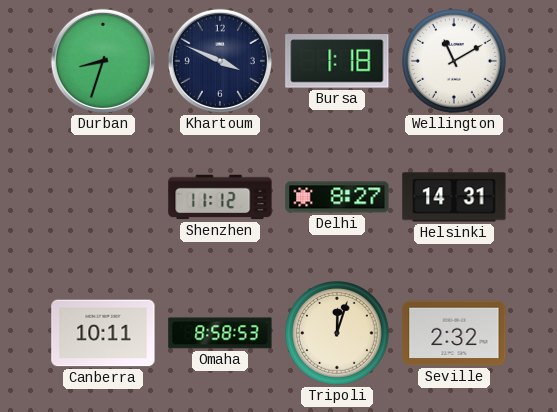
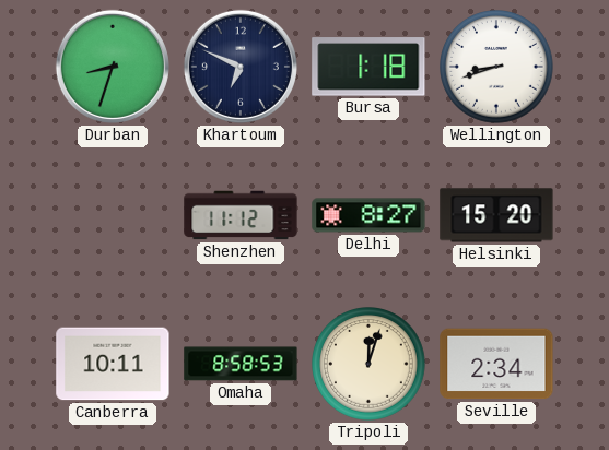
Khartoum: 3:49 -> 6:49 (241, 67)
Wellington: 11:10 -> 8:42 (497, 68)
Helsinki: 14:31 -> 15:20 (496, 215)
Seville: 2:32 -> 2:34 (496, 364)
